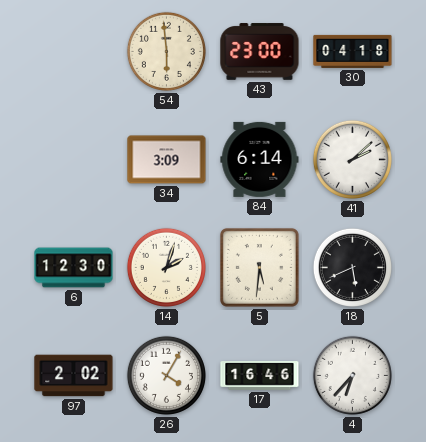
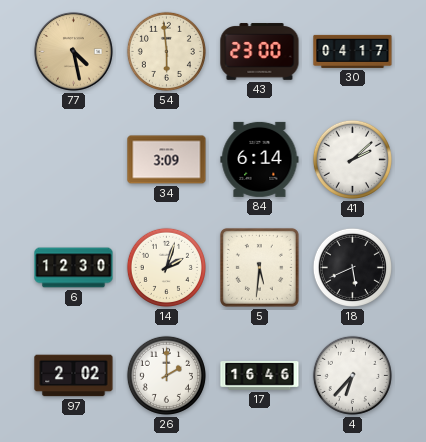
77: none -> 4:28 (74, 52)
30: 04:18 -> 04:17 (353, 51)
26: 4:05 -> 2:00 (166, 375)
